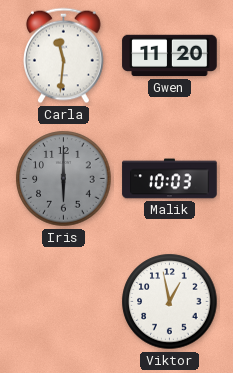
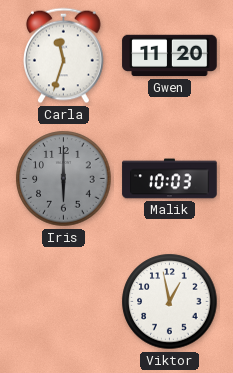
Carla: 11:31 -> 11:33 (64, 56)
